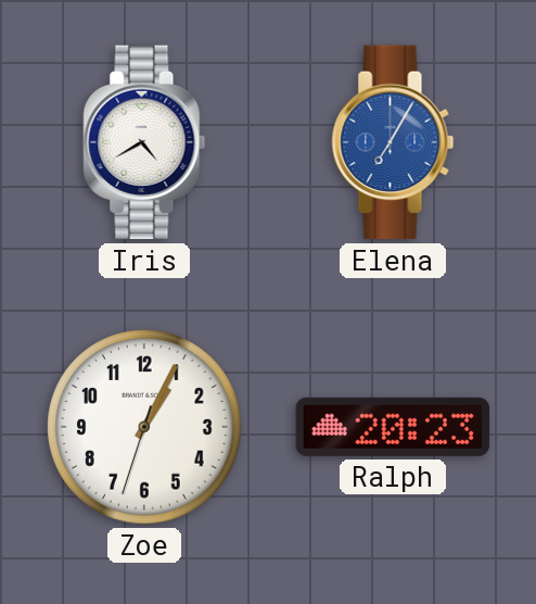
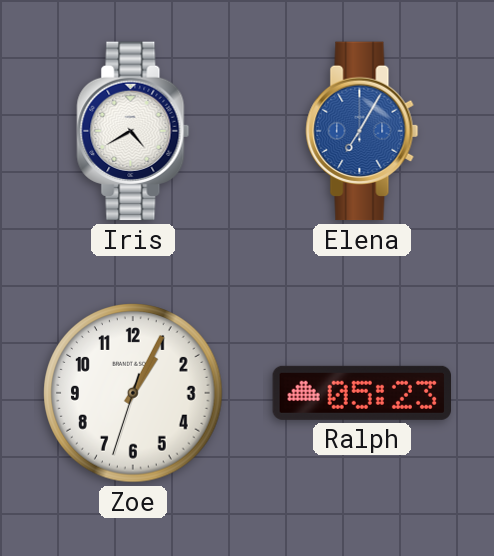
Ralph: 20:23 -> 05:23 (361, 393)
